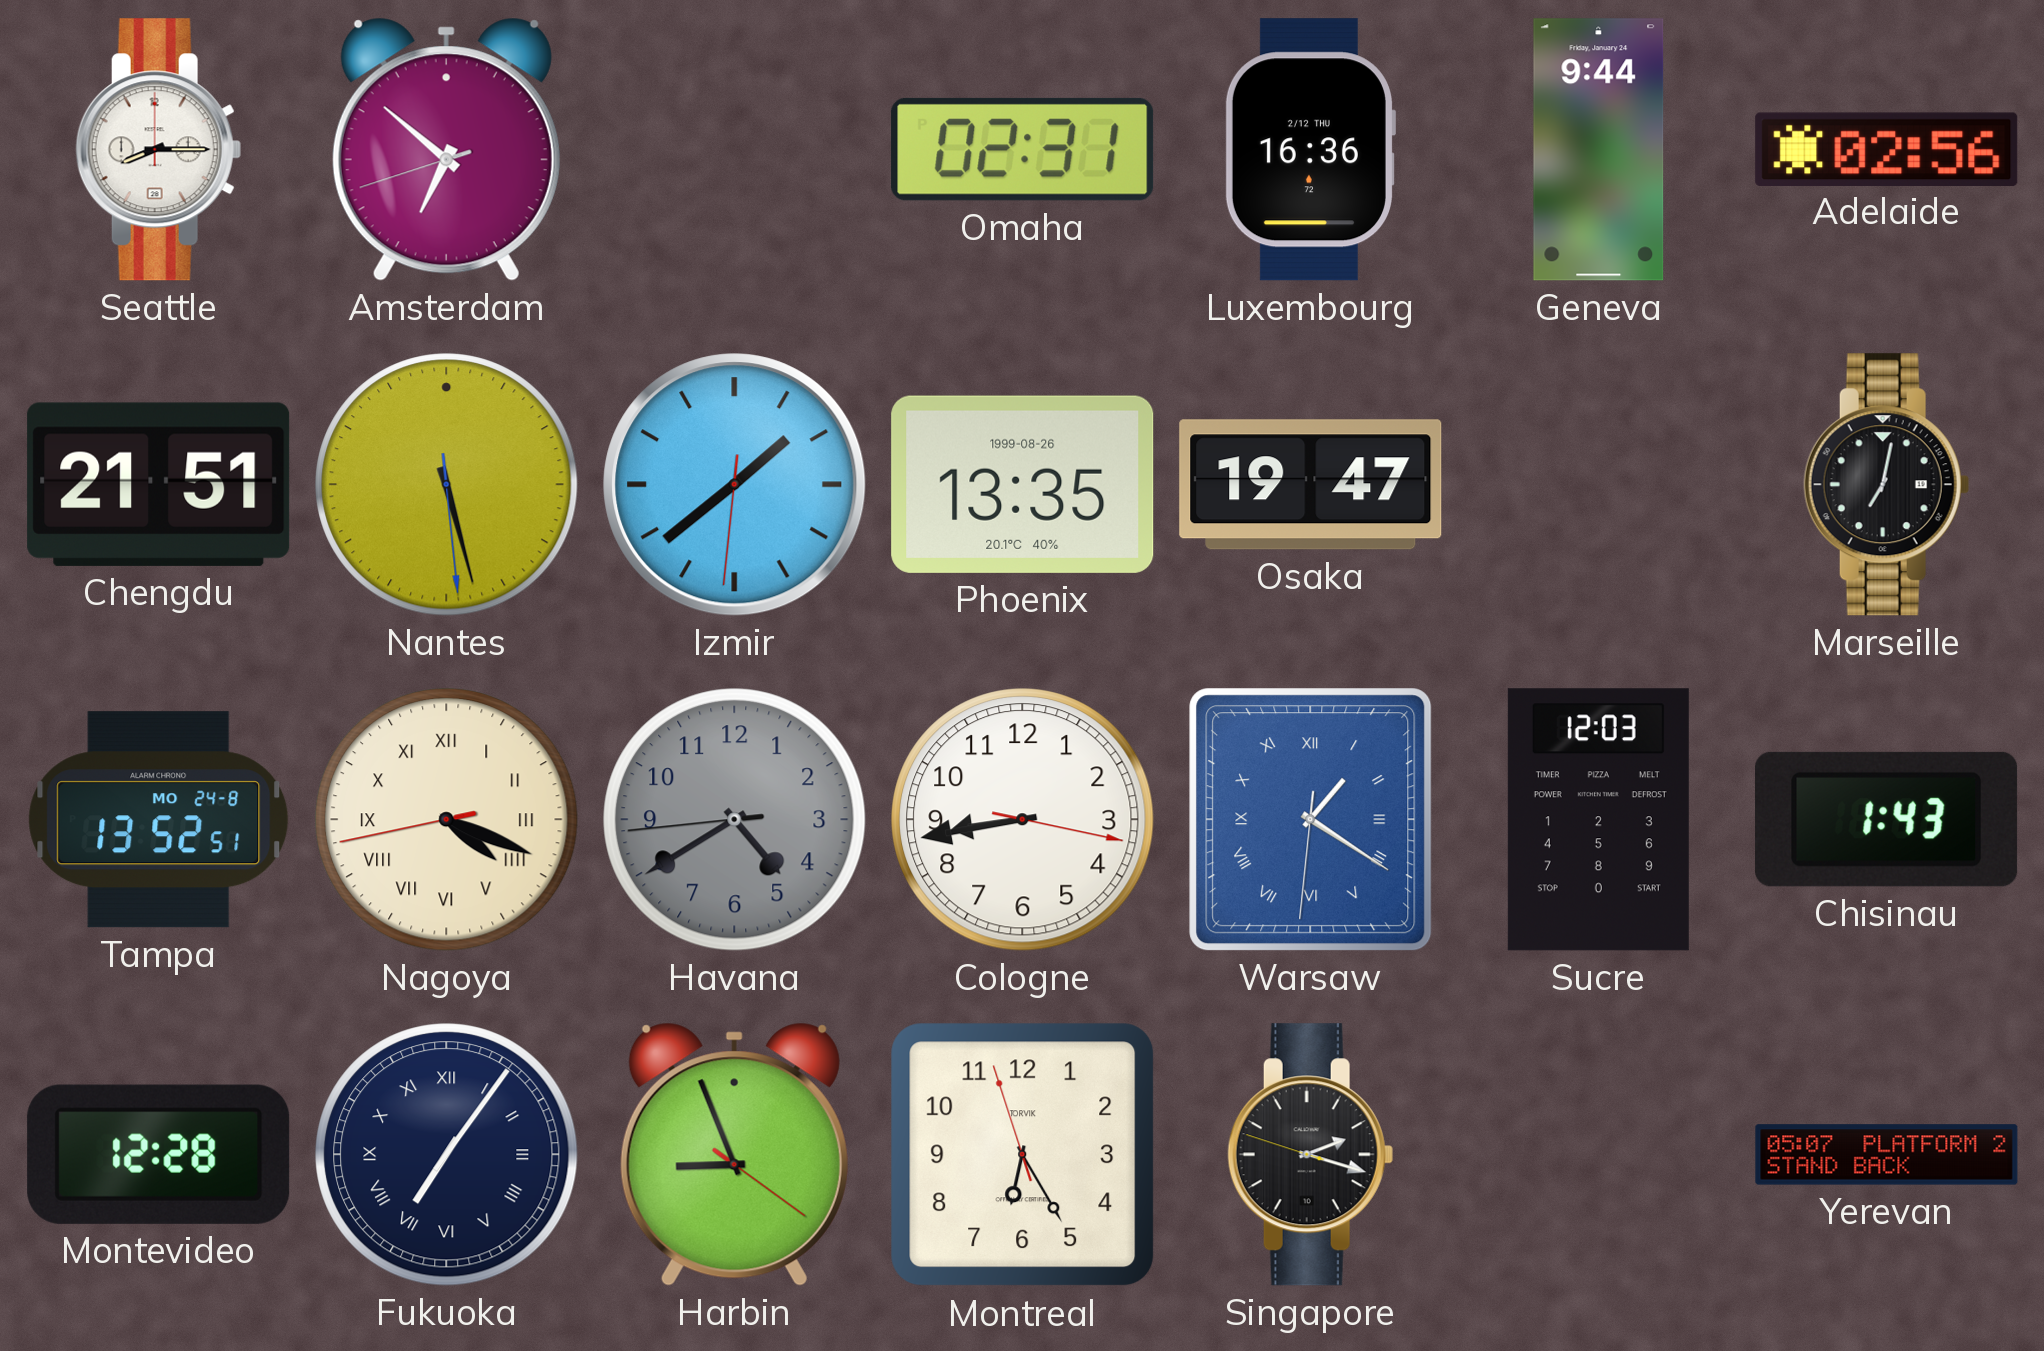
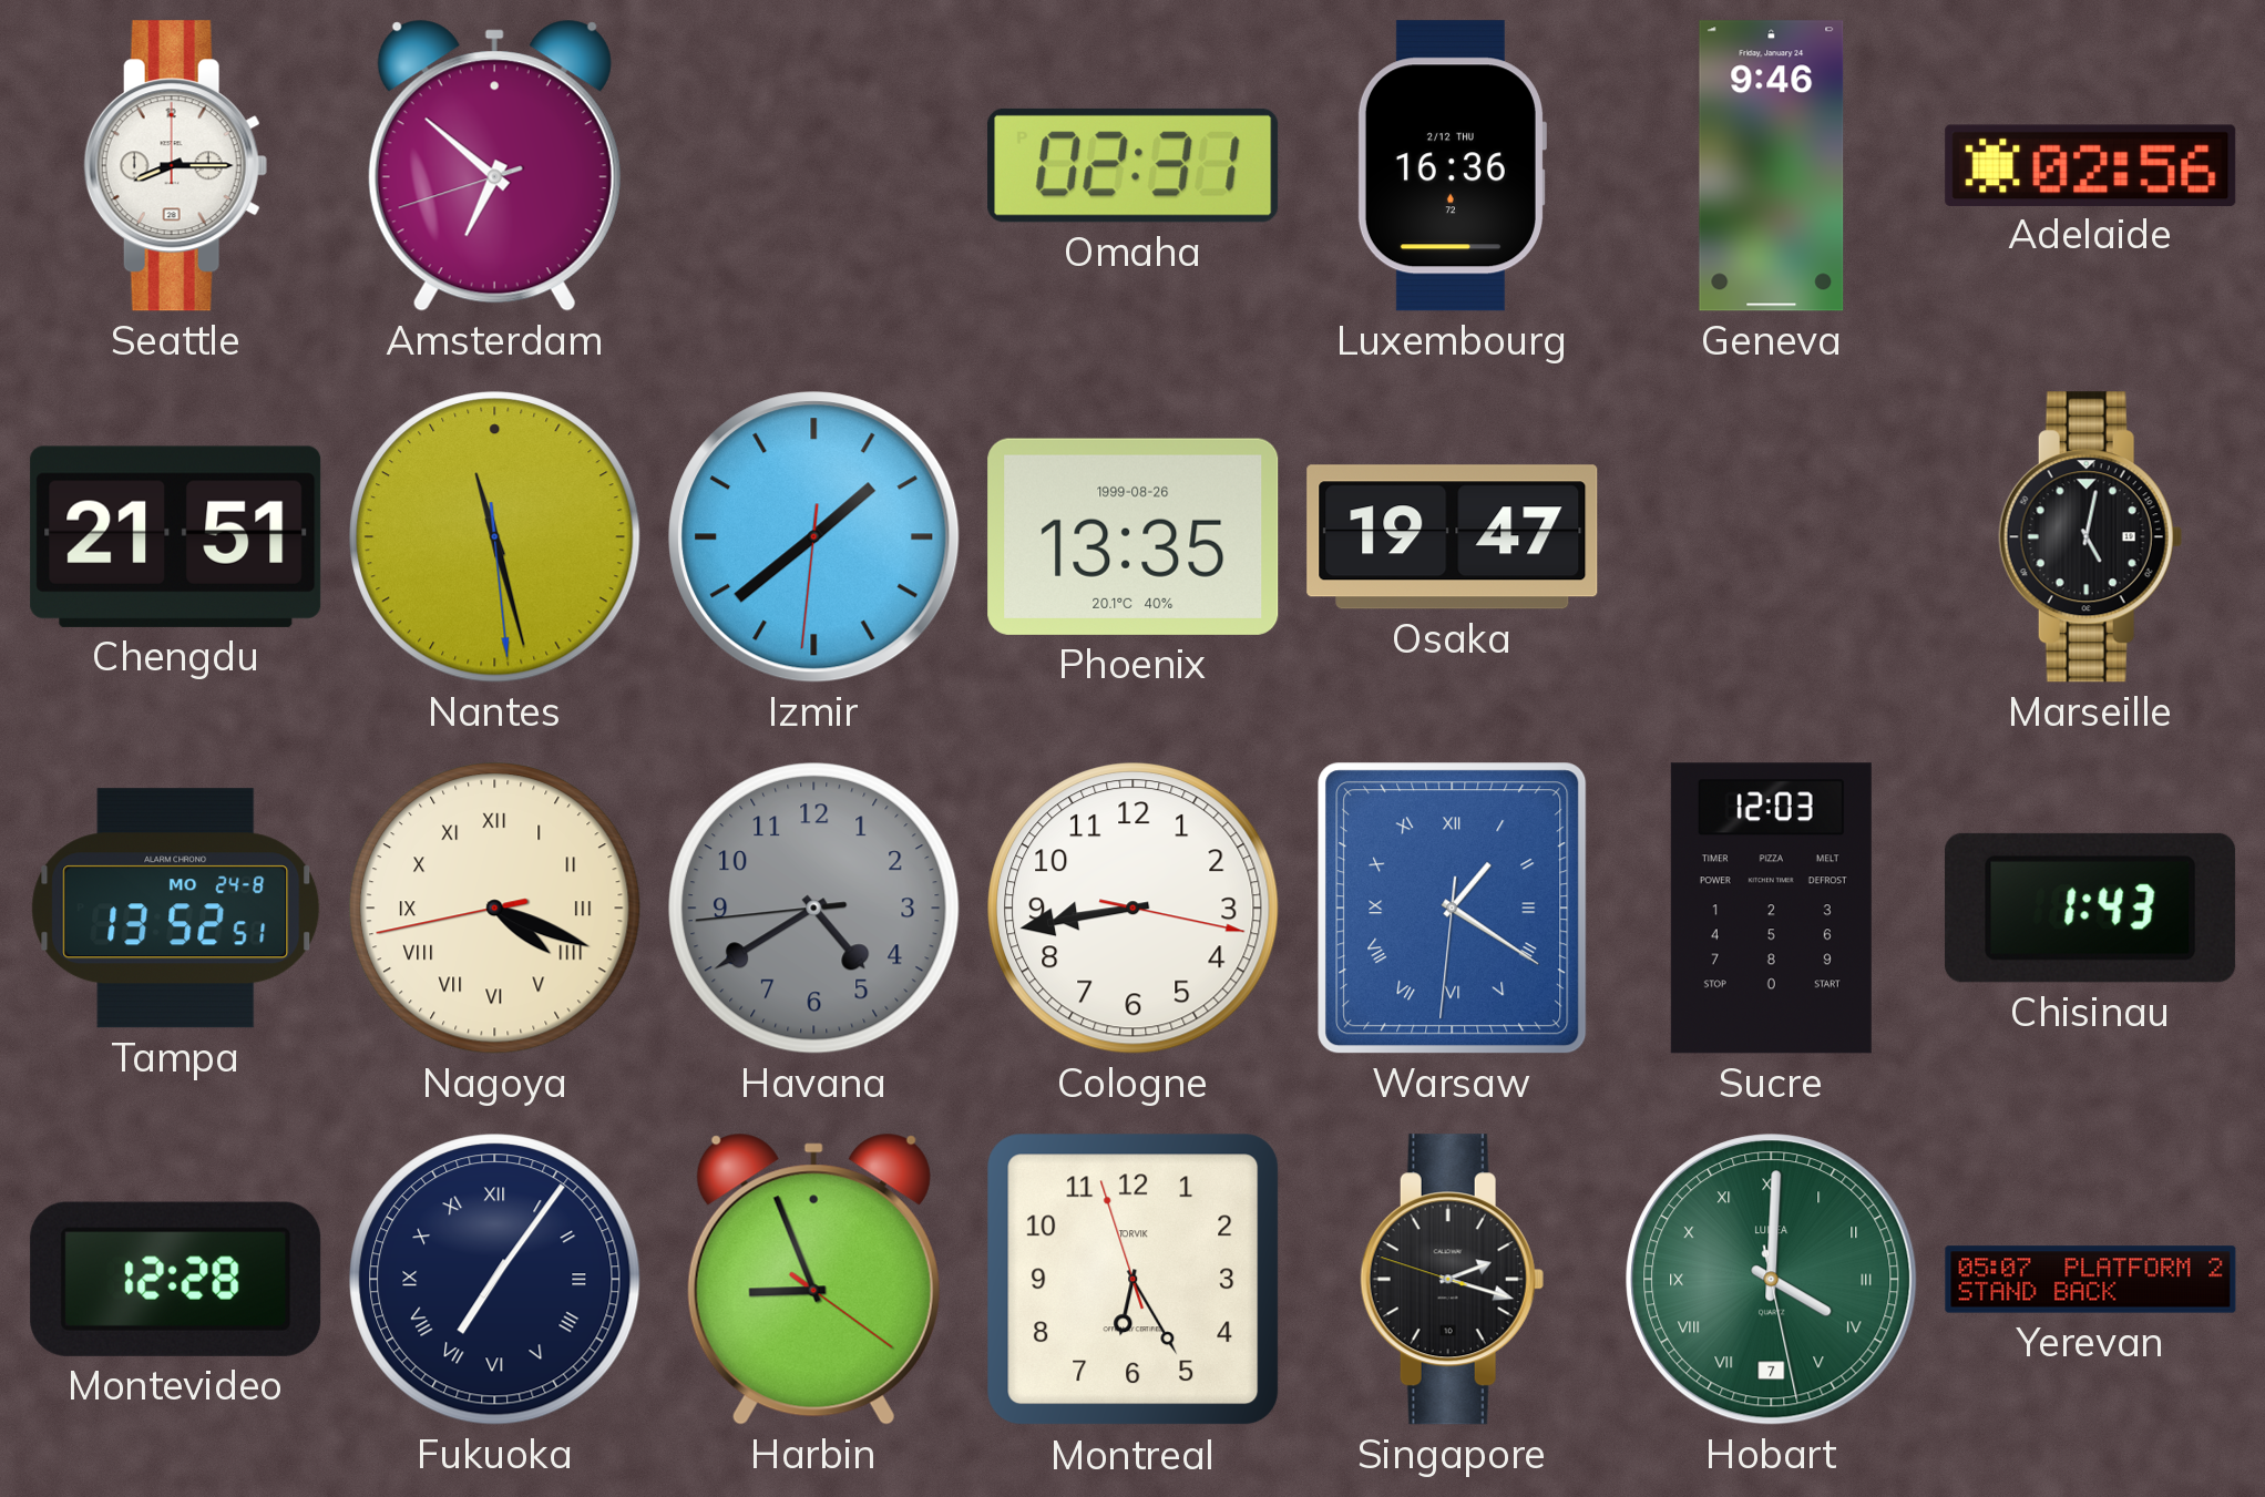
Geneva: 9:44 -> 9:46 (1772, 166)
Nantes: 5:27 -> 11:27 (495, 537)
Marseille: 7:02 -> 5:02 (2090, 537)
Hobart: none -> 4:00 (1772, 1280)
